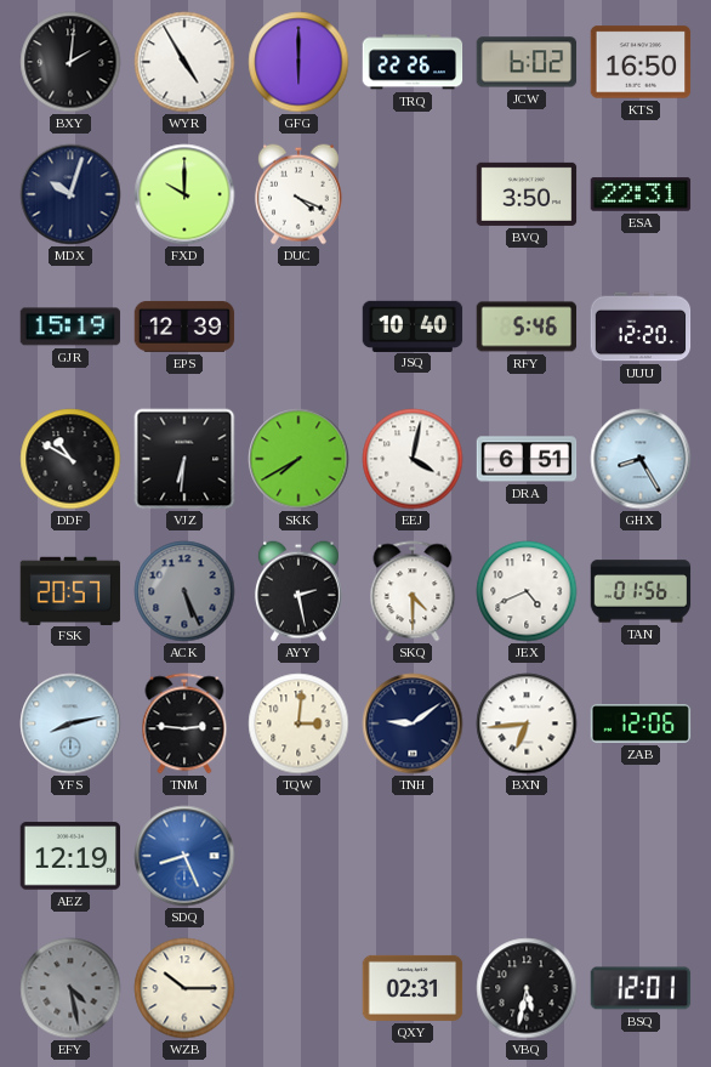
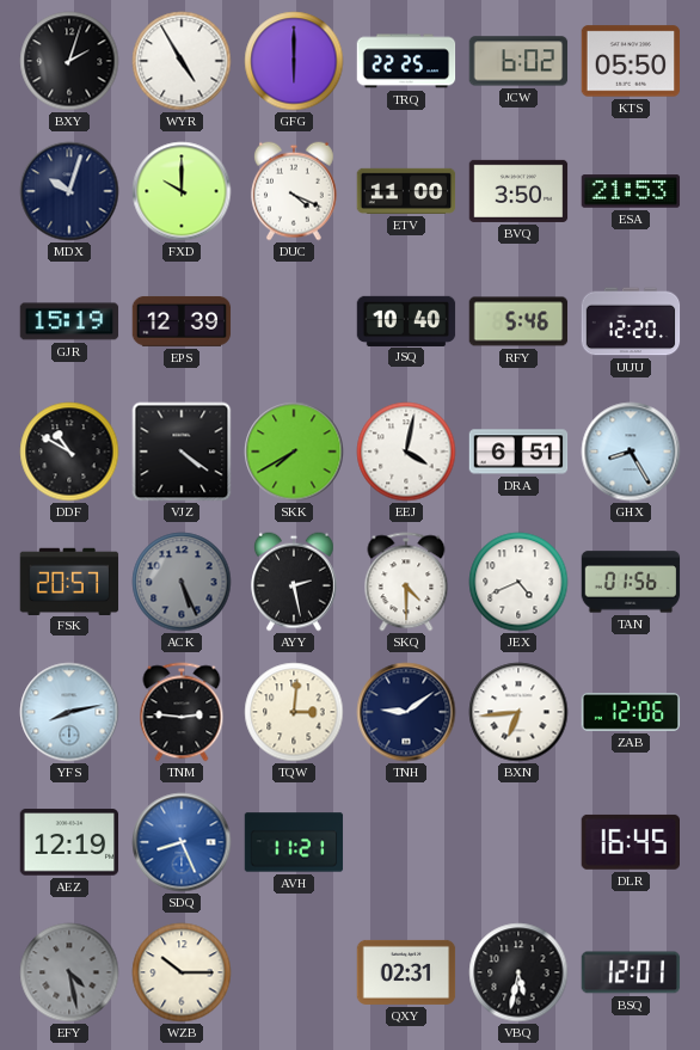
BXY: 2:01 -> 2:03 (69, 61)
TRQ: 22:26 -> 22:25 (406, 61)
KTS: 16:50 -> 05:50 (631, 61)
ETV: none -> 11:00 (406, 191)
ESA: 22:31 -> 21:53 (631, 191)
VJZ: 6:31 -> 4:21 (182, 452)
AVH: none -> 11:21 (294, 842)
DLR: none -> 16:45 (630, 842)
